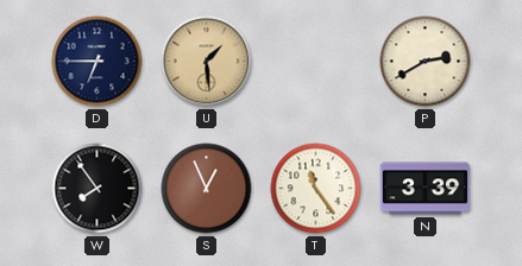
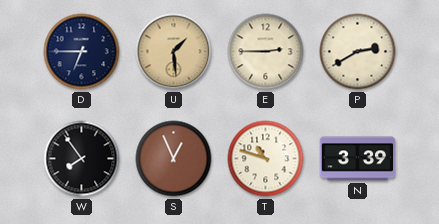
E: none -> 2:45 (266, 52)
T: 11:24 -> 10:48 (266, 159)
